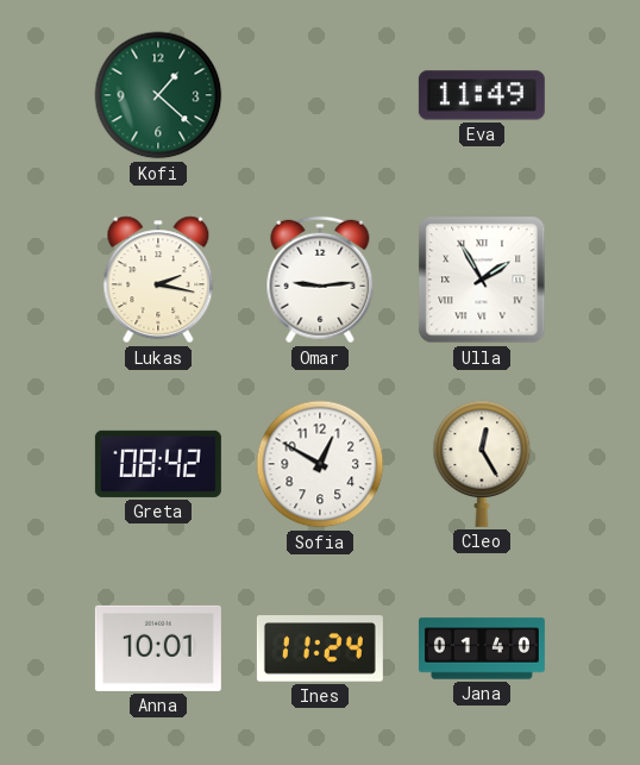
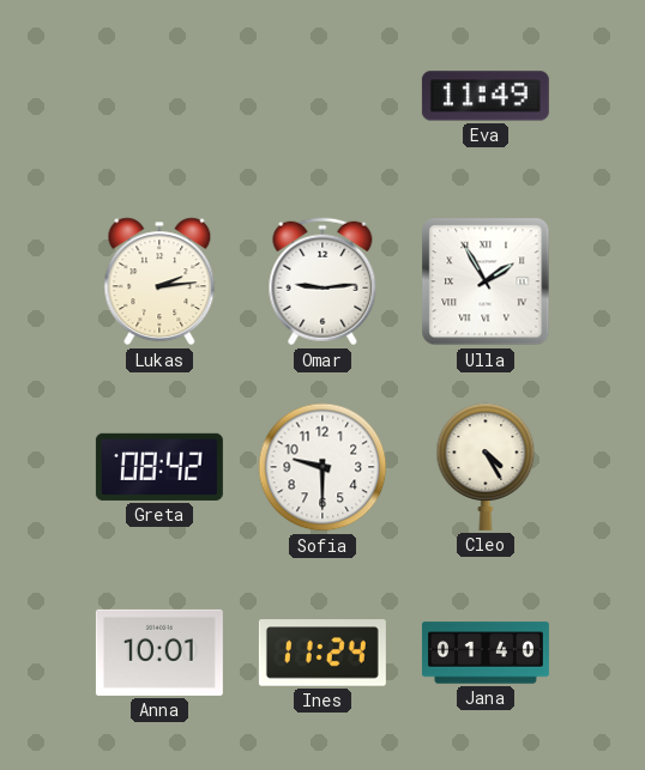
Kofi: 1:22 -> none (158, 95)
Lukas: 2:17 -> 2:14 (159, 281)
Sofia: 12:50 -> 9:30 (322, 467)
Cleo: 12:25 -> 4:25 (486, 467)
